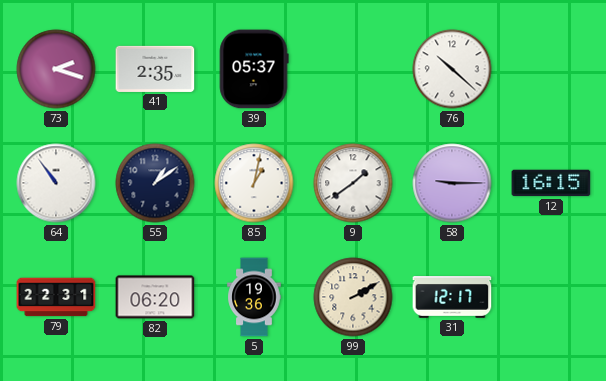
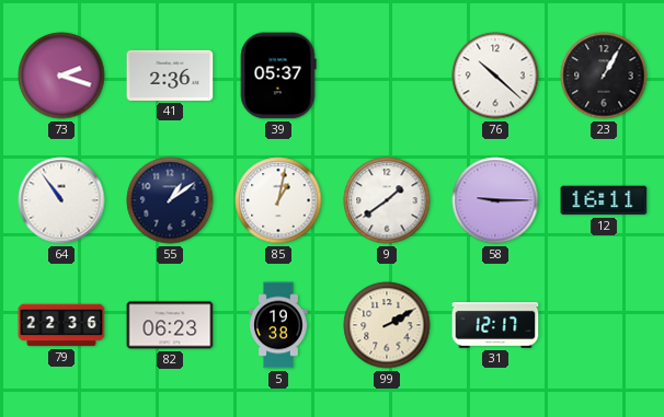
41: 2:35 -> 2:36 (170, 76)
23: none -> 1:05 (604, 76)
12: 16:15 -> 16:11 (604, 200)
79: 22:31 -> 22:36 (61, 325)
82: 06:20 -> 06:23 (170, 325)
5: 19:36 -> 19:38 (278, 325)
